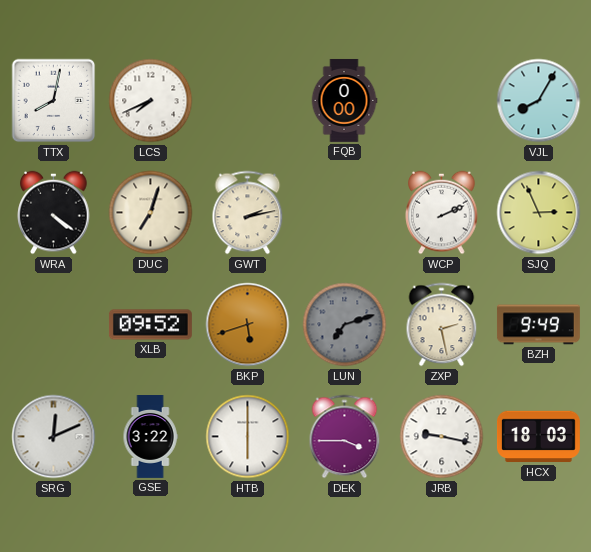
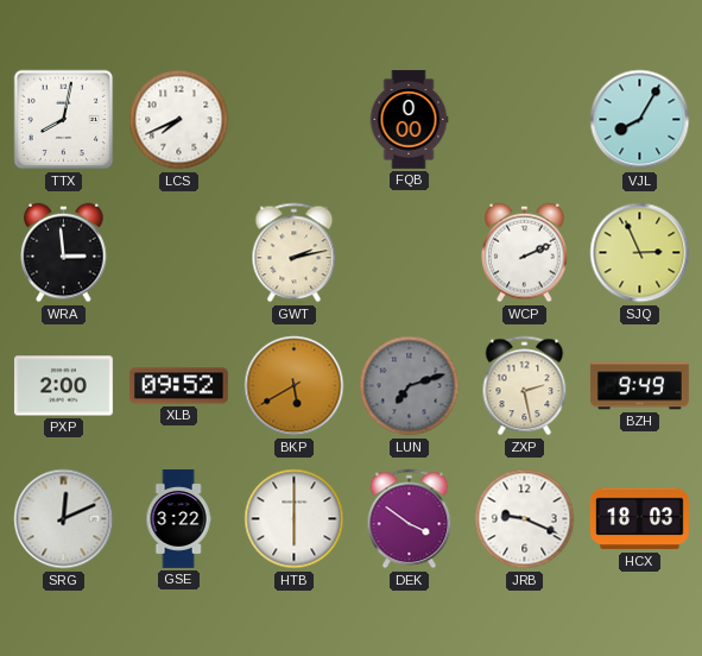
WRA: 4:21 -> 2:59 (64, 253)
DUC: 7:03 -> none (151, 213)
PXP: none -> 2:00 (63, 386)
BKP: 5:42 -> 5:40 (295, 386)
DEK: 3:45 -> 3:51 (410, 519)
JRB: 9:17 -> 9:19 (525, 519)
